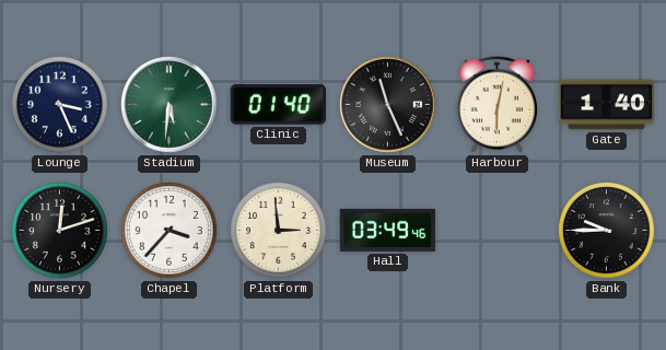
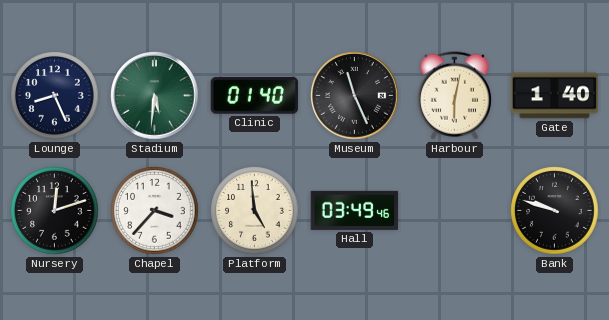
Lounge: 3:26 -> 8:26 (55, 96)
Platform: 2:59 -> 4:59 (255, 211)
Bank: 9:45 -> 9:48 (555, 211)
